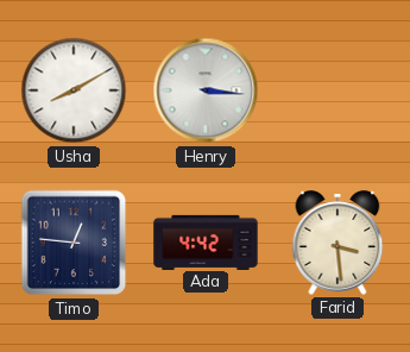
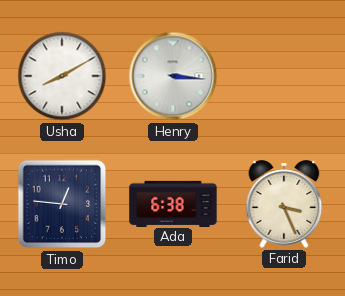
Ada: 4:42 -> 6:38 (173, 203)
Farid: 3:29 -> 3:26 (284, 204)
